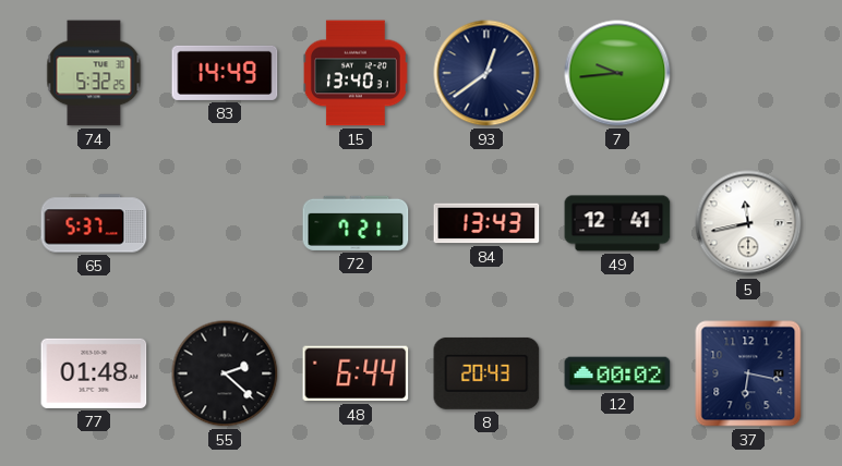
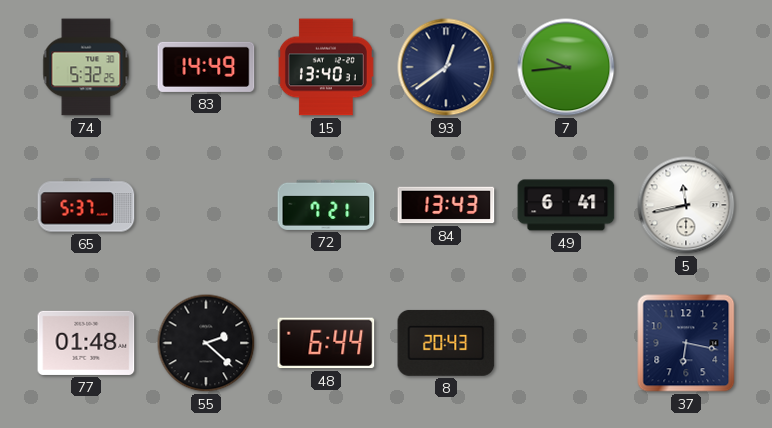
49: 12:41 -> 6:41 (566, 205)
12: 00:02 -> none (617, 373)
